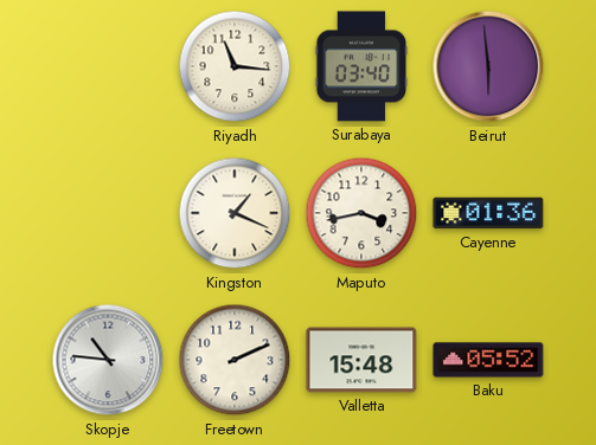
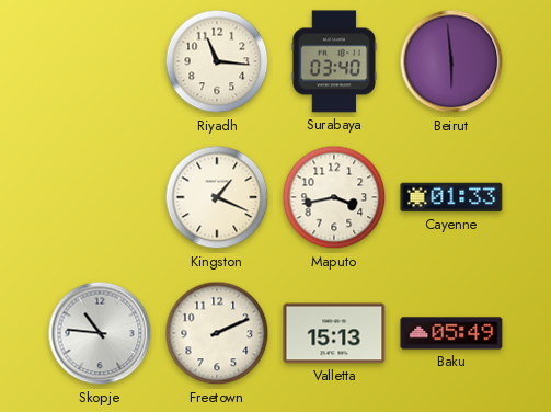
Cayenne: 01:36 -> 01:33 (451, 197)
Valletta: 15:48 -> 15:13 (334, 333)
Baku: 05:52 -> 05:49 (451, 333)
